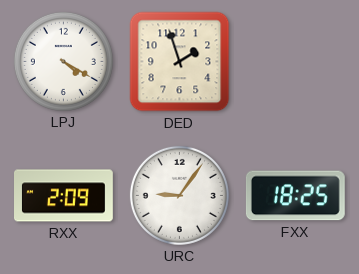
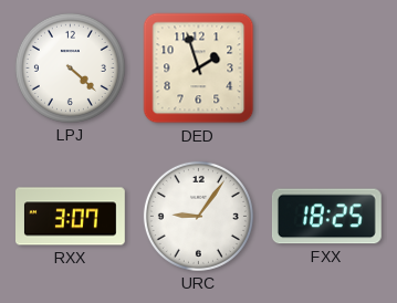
LPJ: 4:20 -> 4:22 (70, 67)
RXX: 2:09 -> 3:07 (71, 217)
